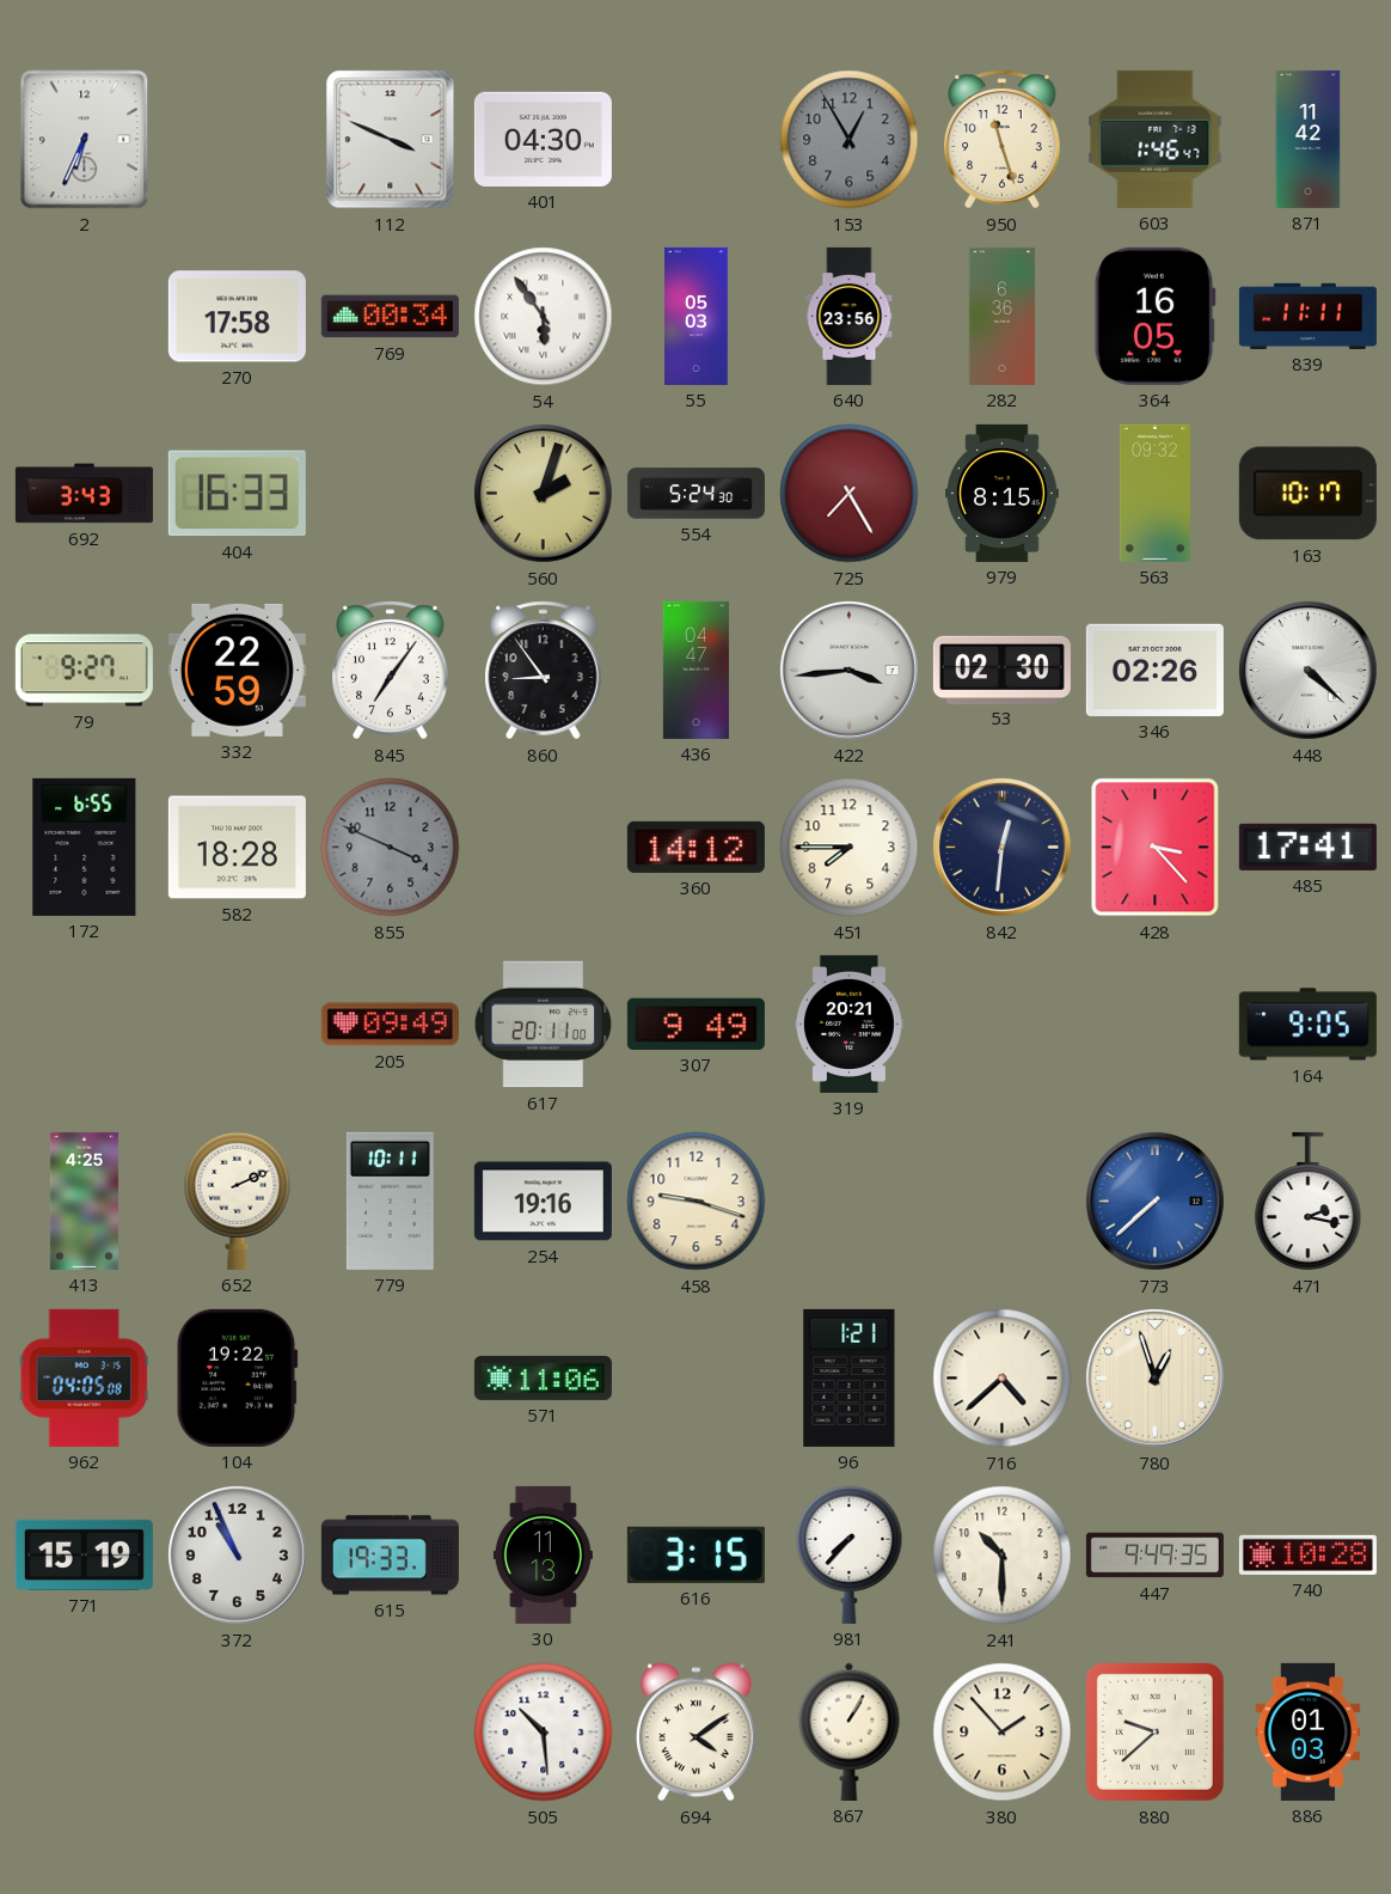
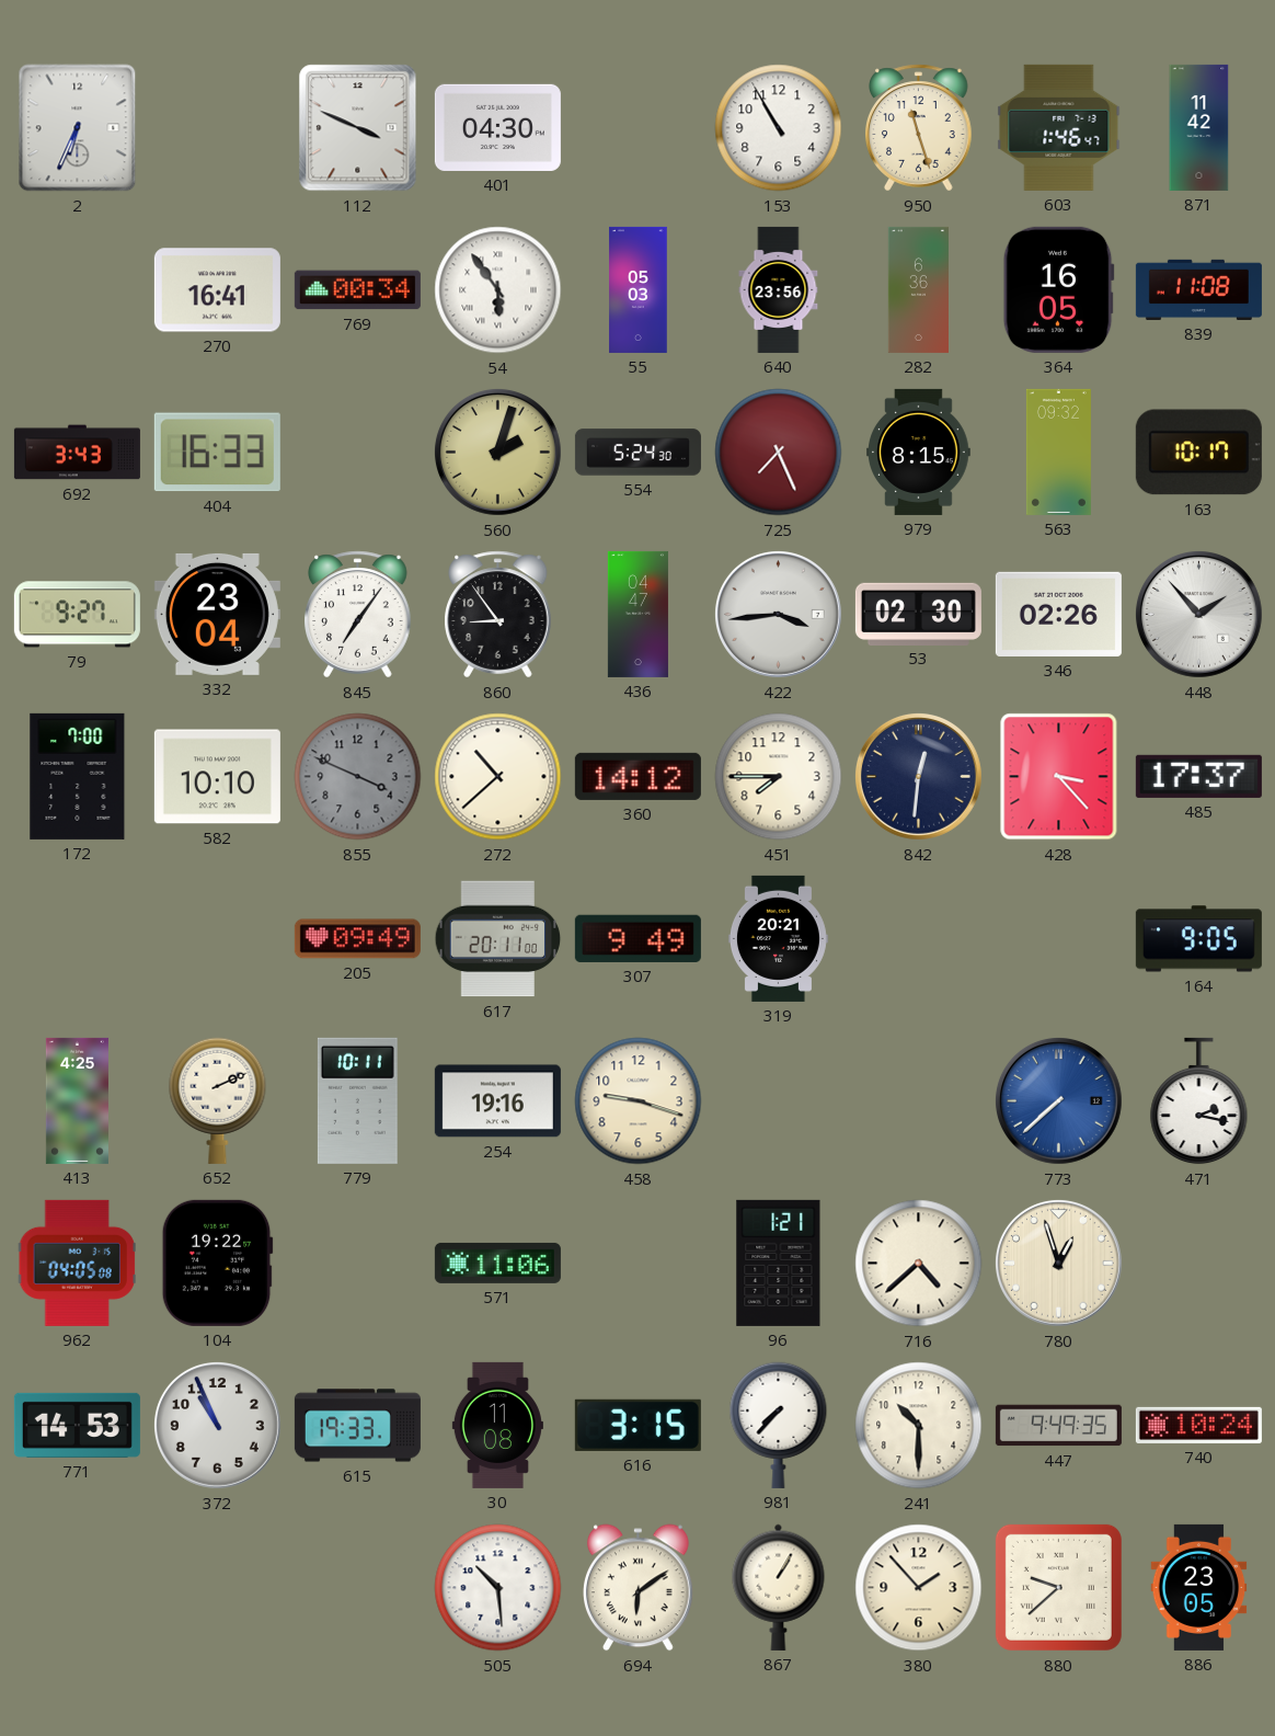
153: 12:55 -> 10:55 (779, 128)
153 dial: grey -> white (779, 128)
270: 17:58 -> 16:41 (217, 290)
839: 11:11 -> 11:08 (1198, 289)
725: 7:25 -> 7:26 (779, 453)
332: 22:59 -> 23:04 (217, 614)
448: 4:22 -> 1:53 (1199, 615)
172: 6:55 -> 7:00 (78, 776)
582: 18:28 -> 10:10 (217, 777)
272: none -> 10:38 (498, 777)
485: 17:41 -> 17:37 (1198, 776)
771: 15:19 -> 14:53 (77, 1425)
30: 11:13 -> 11:08 (497, 1425)
740: 10:28 -> 10:24 (1198, 1425)
694: 4:09 -> 6:09 (638, 1588)
886: 01:03 -> 23:05 (1199, 1587)
